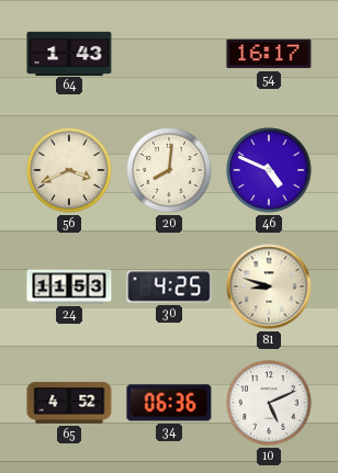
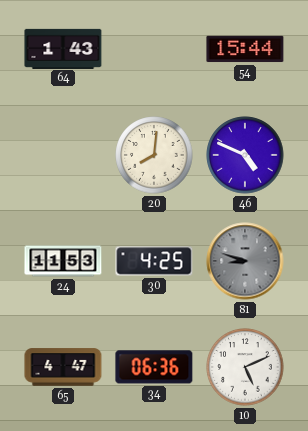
54: 16:17 -> 15:44 (245, 49)
56: 3:41 -> none (69, 170)
81 dial: cream -> grey (245, 261)
65: 4:52 -> 4:47 (63, 367)
